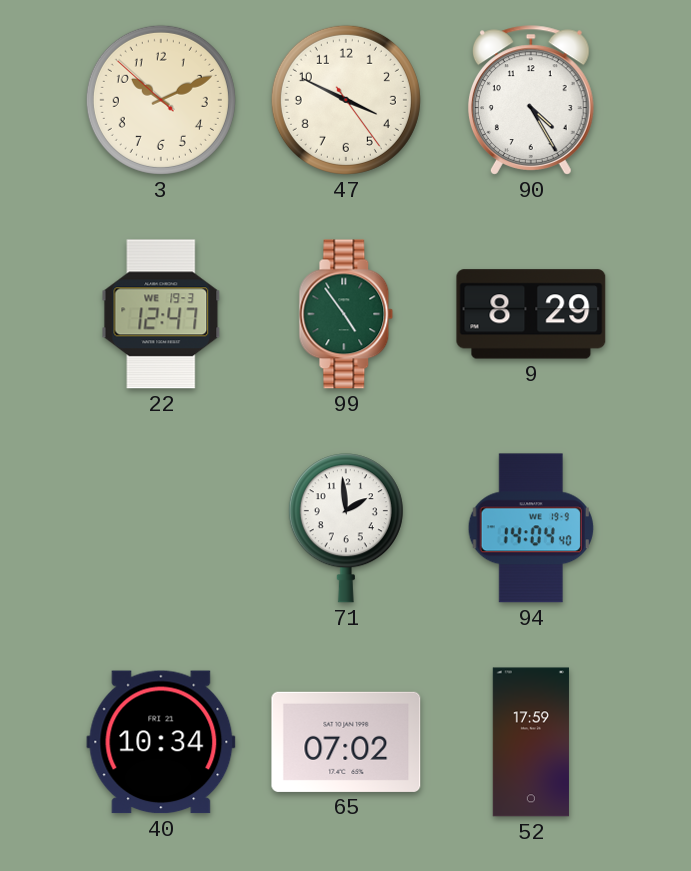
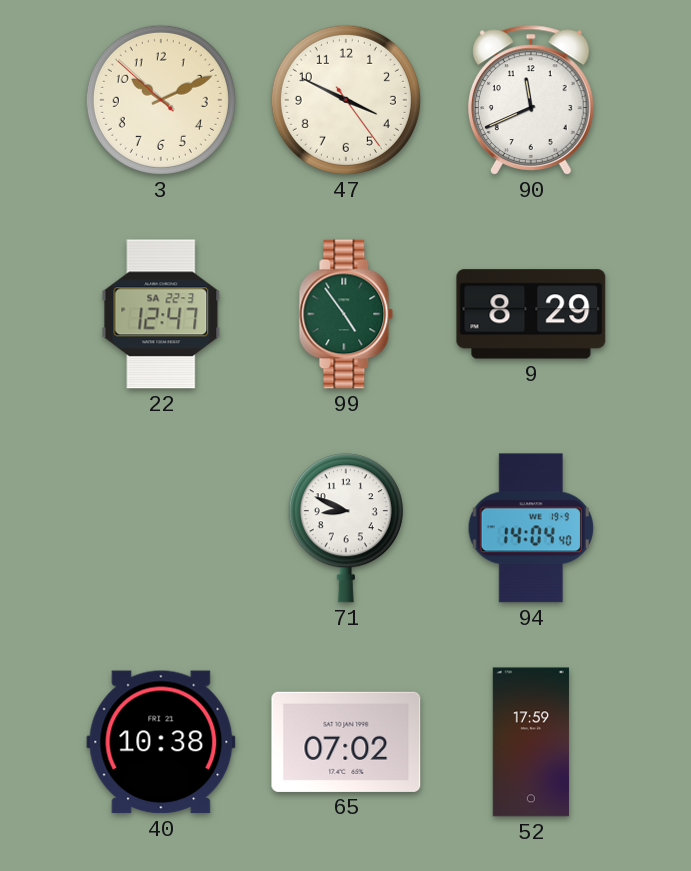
90: 4:25 -> 11:41 (531, 100)
22 date: WE 19-3 -> SA 22-3 (161, 314)
71: 1:59 -> 8:49 (346, 528)
40: 10:34 -> 10:38 (161, 742)
